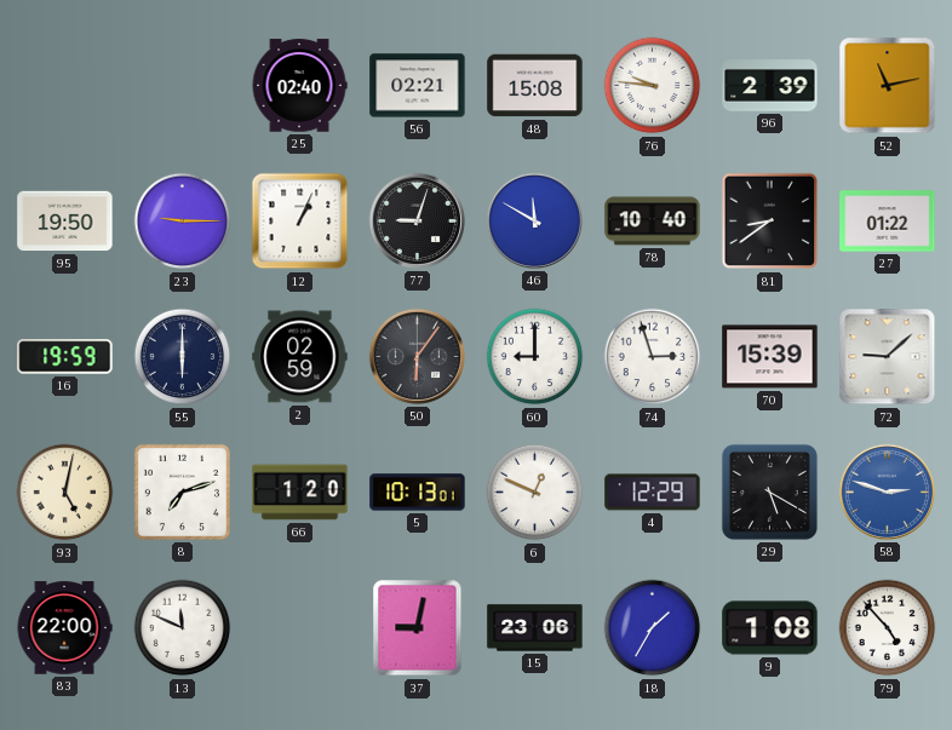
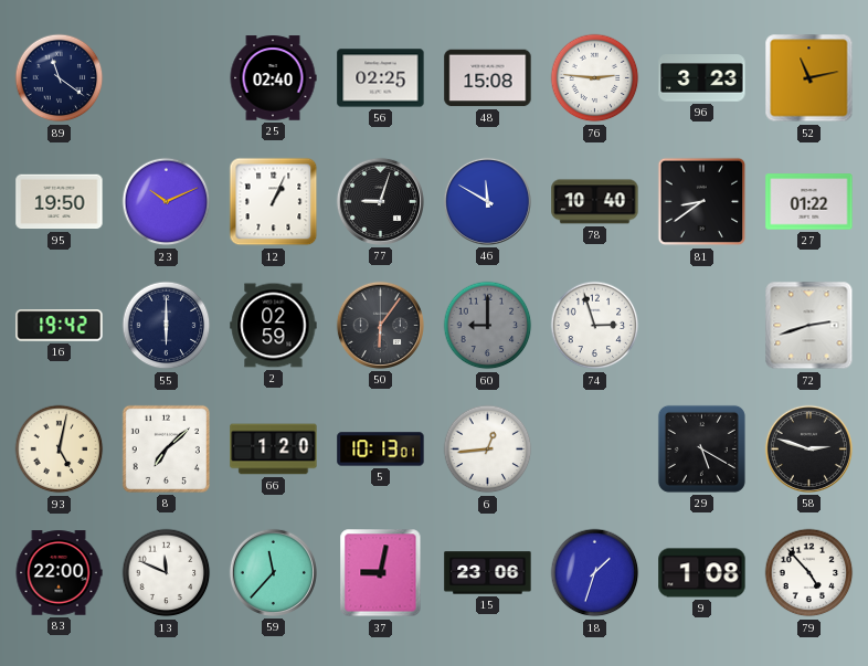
89: none -> 11:21 (60, 78)
56: 02:21 -> 02:25 (381, 78)
76: 9:46 -> 2:46 (595, 78)
96: 2:39 -> 3:23 (702, 78)
23: 9:15 -> 10:11 (167, 202)
16: 19:59 -> 19:42 (60, 326)
60 dial: white -> grey (488, 326)
70: 15:39 -> none (770, 357)
72: 9:08 -> 2:42 (809, 326)
8: 7:12 -> 7:08 (166, 448)
6: 12:49 -> 12:44 (488, 450)
4: 12:29 -> none (653, 493)
58 dial: blue -> black (808, 448)
59: none -> 11:37 (273, 572)
18: 1:35 -> 1:33 (595, 573)
